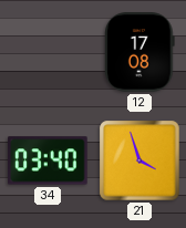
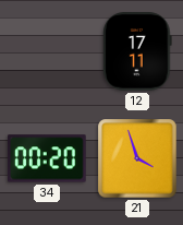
12: 17:08 -> 17:11 (137, 51)
34: 03:40 -> 00:20 (47, 158)
